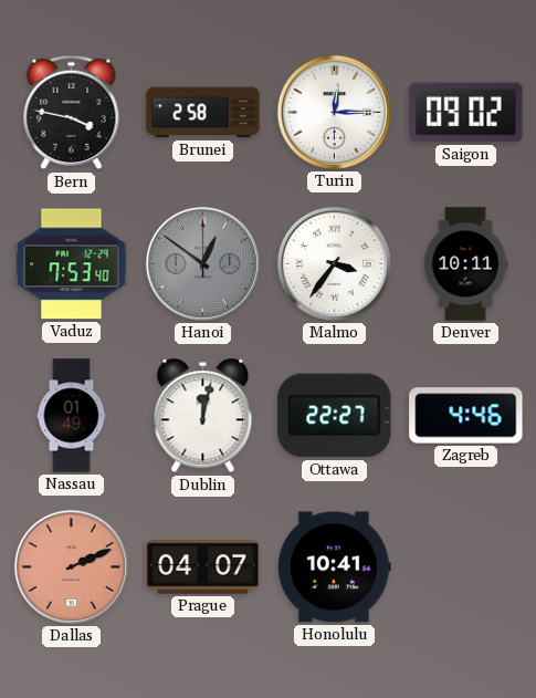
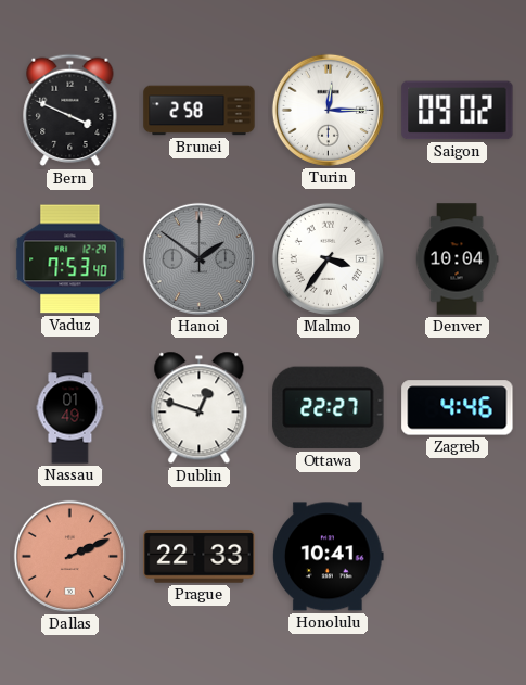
Bern: 3:47 -> 3:49 (70, 111)
Hanoi: 12:51 -> 1:51 (198, 258)
Denver: 10:11 -> 10:04 (457, 259)
Dublin: 12:02 -> 12:48 (200, 408)
Prague: 04:07 -> 22:33 (200, 557)
